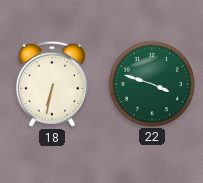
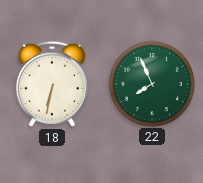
22: 3:48 -> 7:56 (151, 83)
